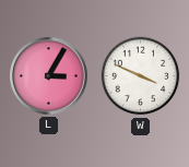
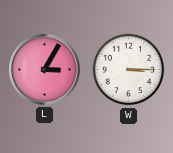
W: 3:49 -> 3:15 (129, 70)
